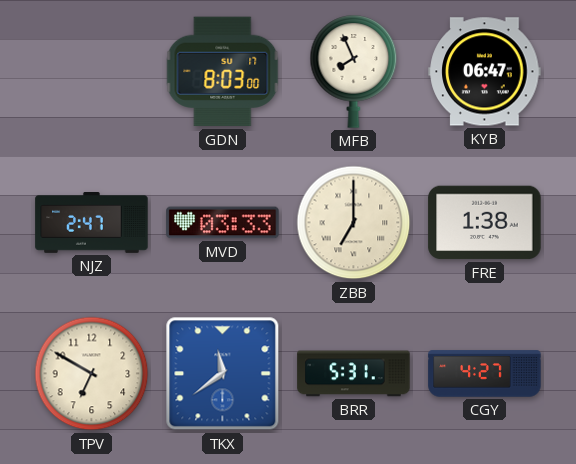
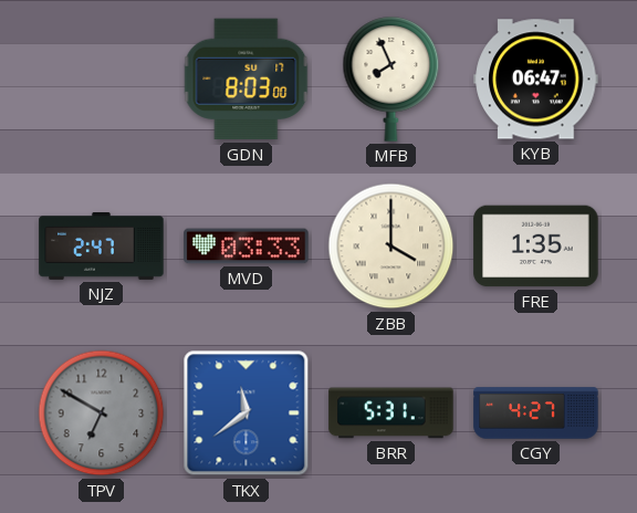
ZBB: 7:00 -> 4:00 (391, 247)
FRE: 1:38 -> 1:35 (536, 247)
TPV dial: cream -> grey (102, 413)
